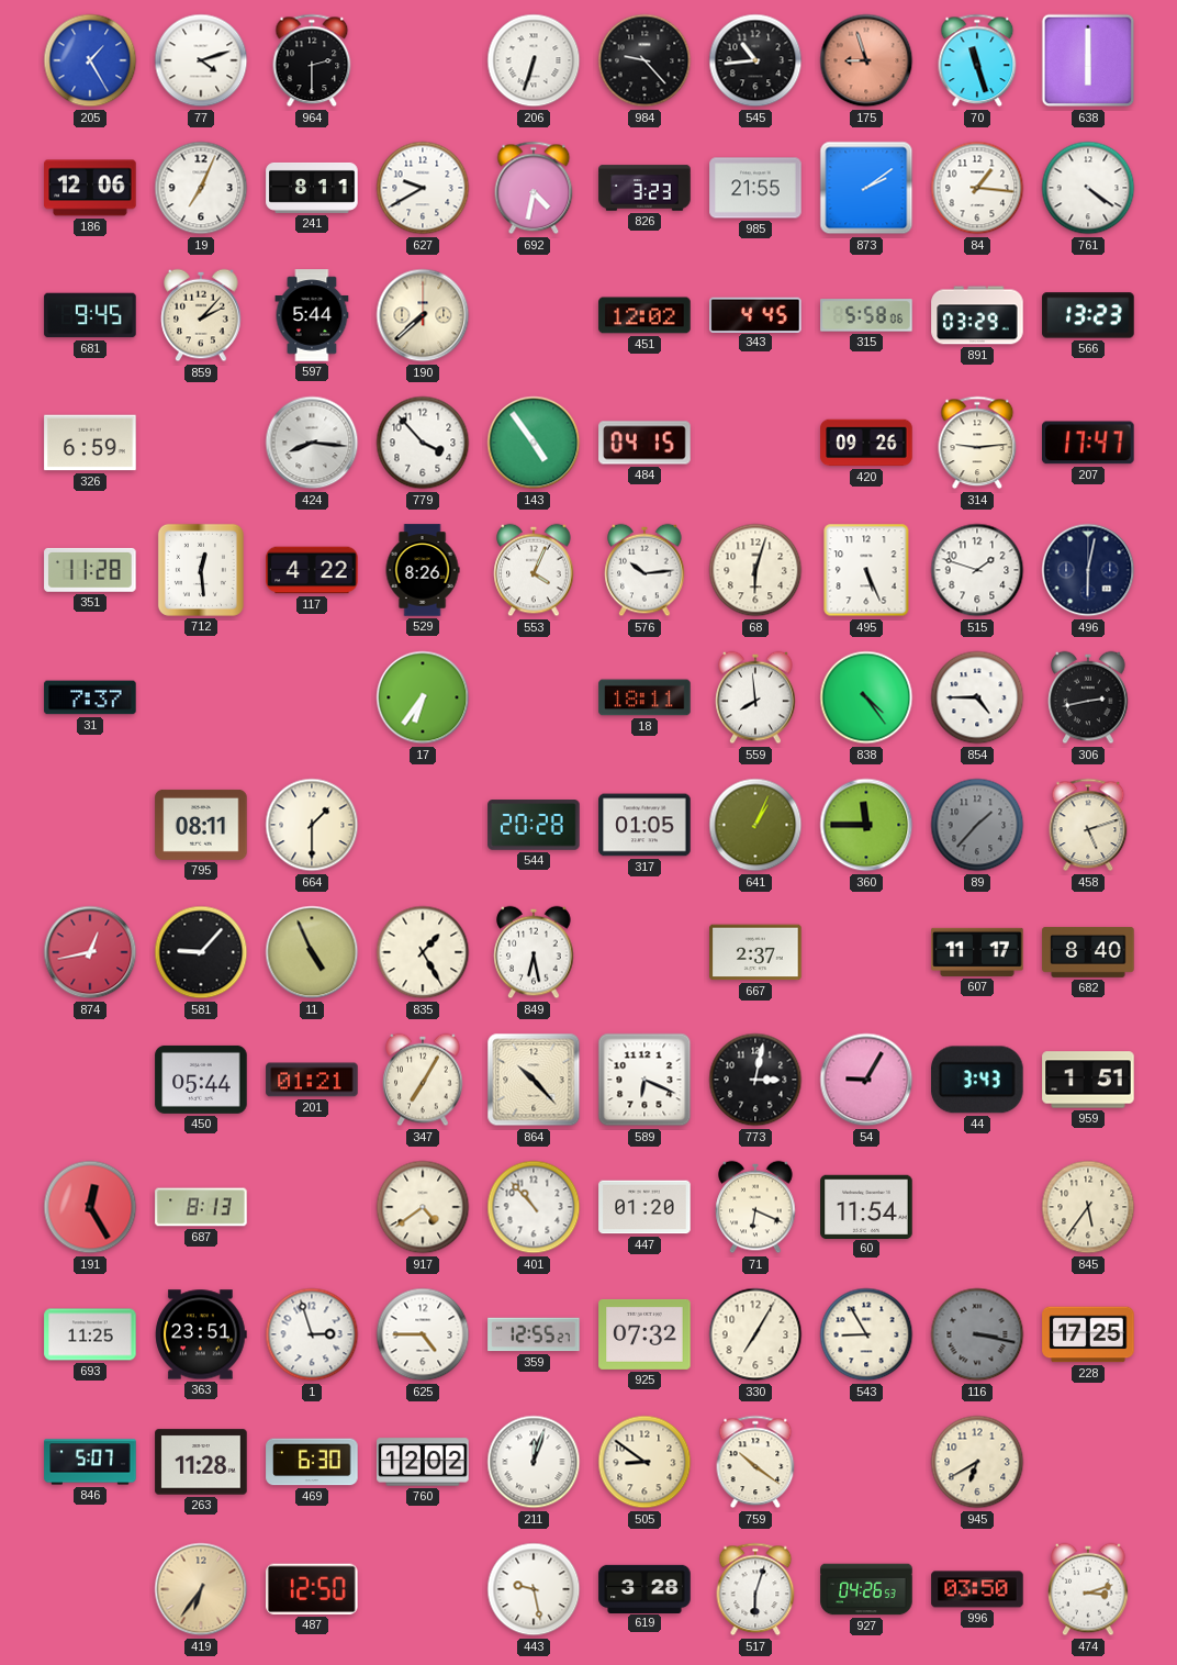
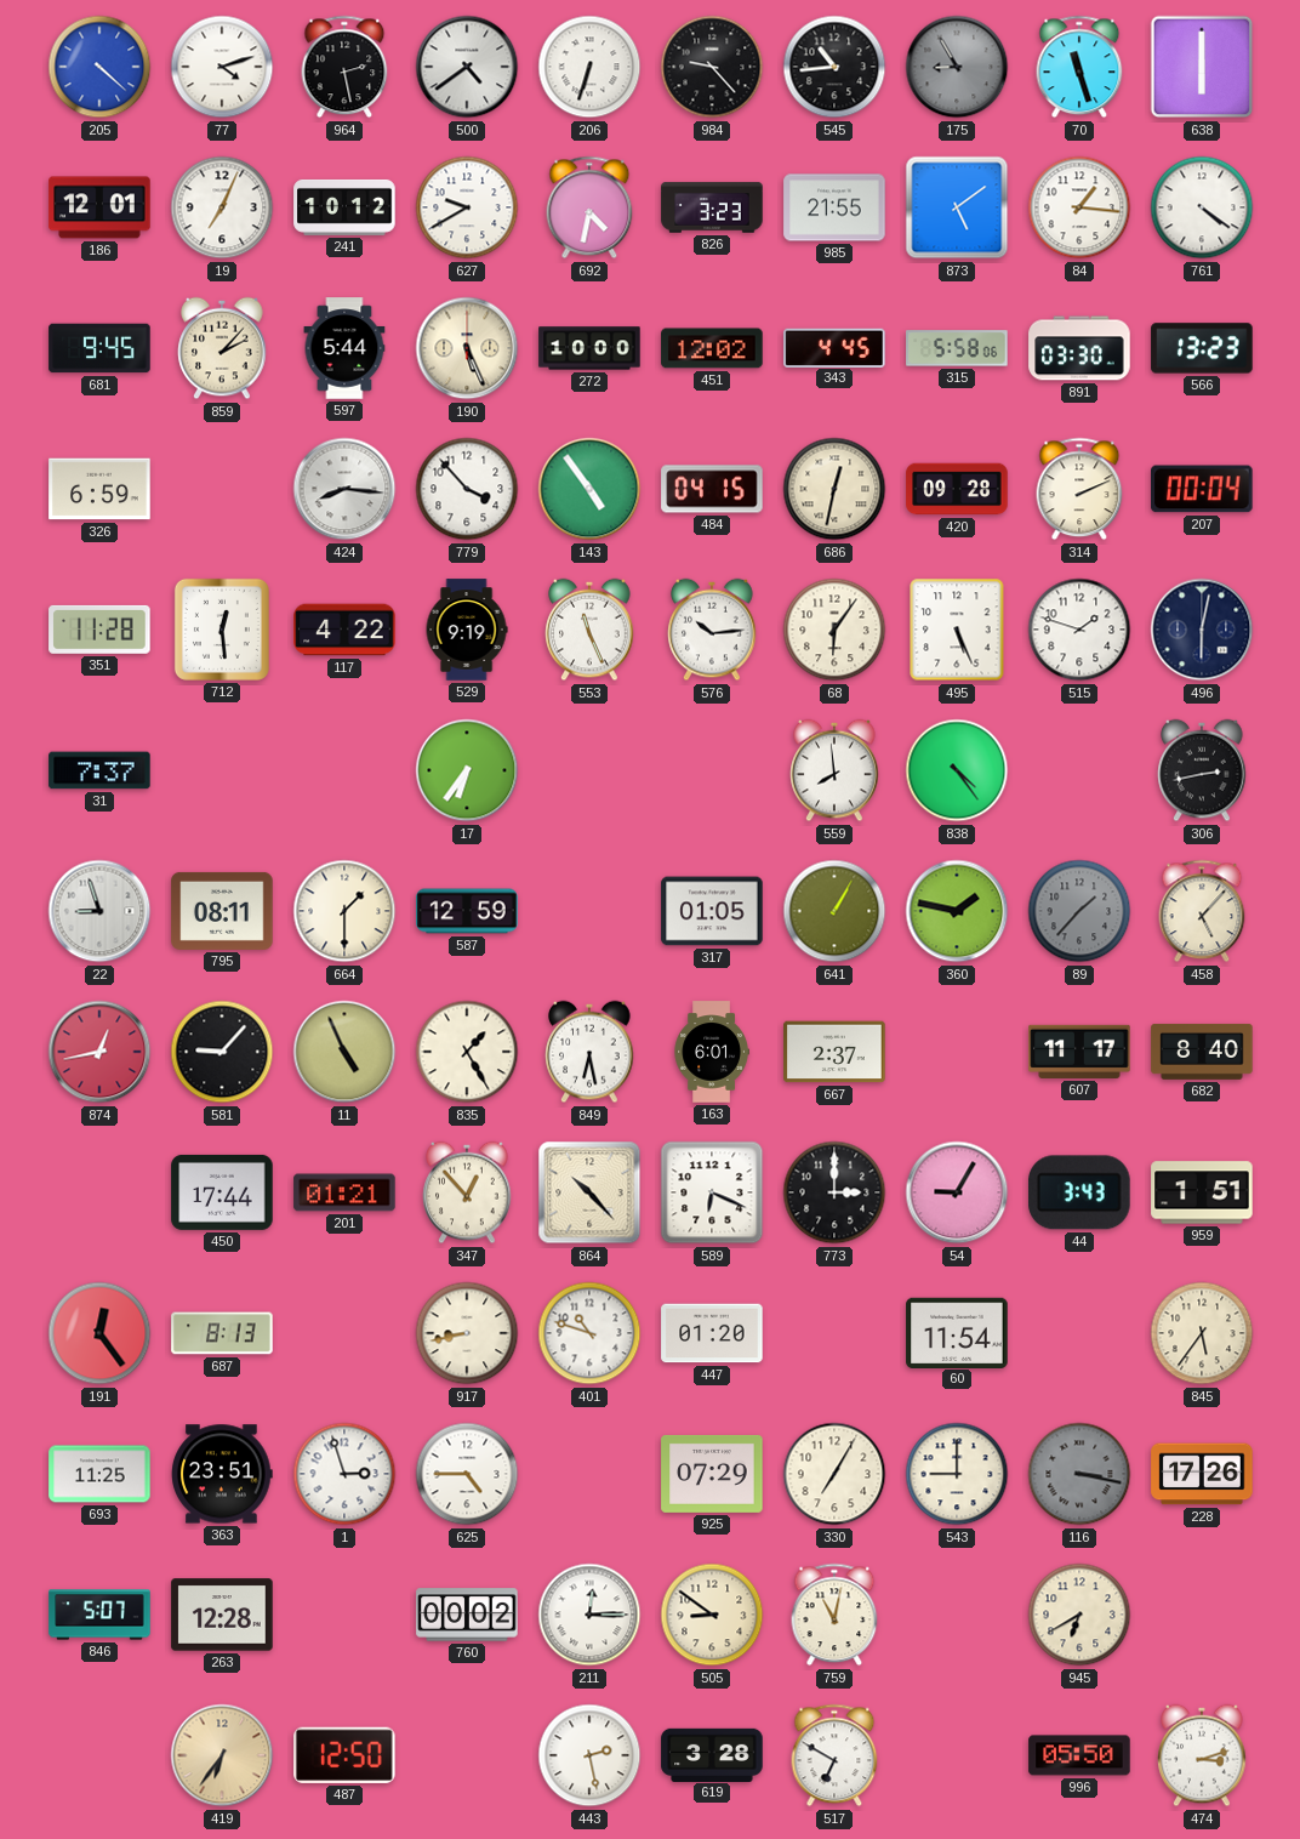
205: 1:25 -> 4:22 (99, 67)
964: 2:30 -> 2:28 (344, 67)
500: none -> 4:39 (467, 67)
175: 8:57 -> 8:55 (957, 67)
175 dial: salmon -> grey (957, 67)
186: 12:06 -> 12:01 (99, 207)
241: 8:11 -> 10:12 (344, 207)
873: 2:09 -> 5:09 (957, 207)
190: 7:38 -> 5:26 (467, 348)
272: none -> 10:00 (589, 348)
891: 03:29 -> 03:30 (1079, 348)
686: none -> 12:32 (834, 489)
420: 09:26 -> 09:28 (957, 489)
314: 9:14 -> 2:11 (1079, 489)
207: 17:47 -> 00:04 (1202, 489)
529: 8:26 -> 9:19 (467, 630)
553: 4:04 -> 11:26 (589, 630)
68: 6:03 -> 6:06 (834, 630)
18: 18:11 -> none (644, 697)
854: 4:45 -> none (977, 697)
22: none -> 8:57 (99, 911)
587: none -> 12:59 (467, 911)
544: 20:28 -> none (534, 825)
641: 1:04 -> 1:05 (834, 911)
360: 11:45 -> 1:47 (957, 911)
458: 5:12 -> 5:07 (1202, 911)
163: none -> 6:01 (712, 1052)
450: 05:44 -> 17:44 (222, 1192)
347: 7:05 -> 12:53 (467, 1192)
773: 3:02 -> 3:00 (834, 1192)
191: 12:25 -> 12:24 (99, 1333)
917: 4:39 -> 8:43 (467, 1333)
401: 10:53 -> 10:48 (589, 1333)
71: 6:19 -> none (755, 1207)
359: 12:55 -> none (534, 1334)
925: 07:32 -> 07:29 (712, 1474)
543: 8:55 -> 9:00 (957, 1474)
228: 17:25 -> 17:26 (1202, 1474)
263: 11:28 -> 12:28 (222, 1615)
469: 6:30 -> none (312, 1462)
760: 12:02 -> 00:02 (467, 1615)
211: 12:03 -> 12:15 (589, 1615)
759: 10:21 -> 11:02 (834, 1615)
443: 9:28 -> 2:28 (589, 1755)
517: 6:03 -> 6:50 (834, 1755)
927: 04:26 -> none (866, 1589)
996: 03:50 -> 05:50 (1079, 1755)
